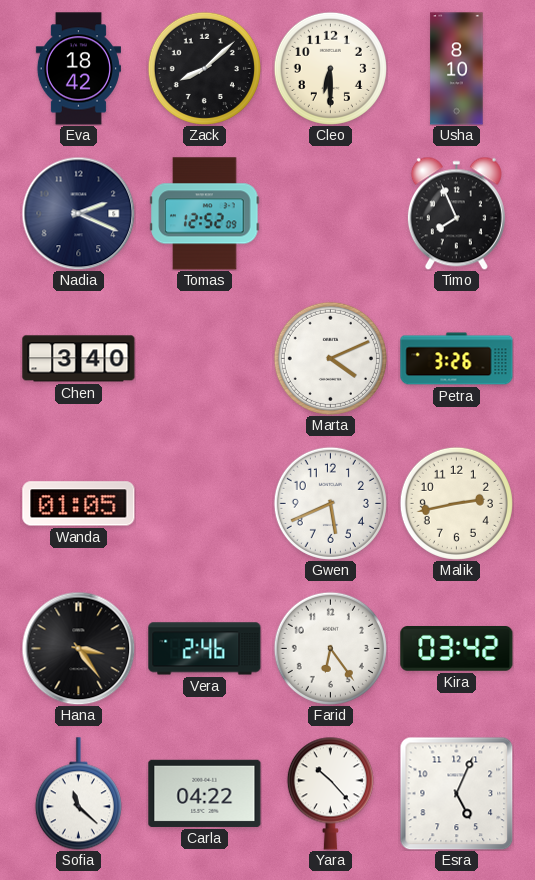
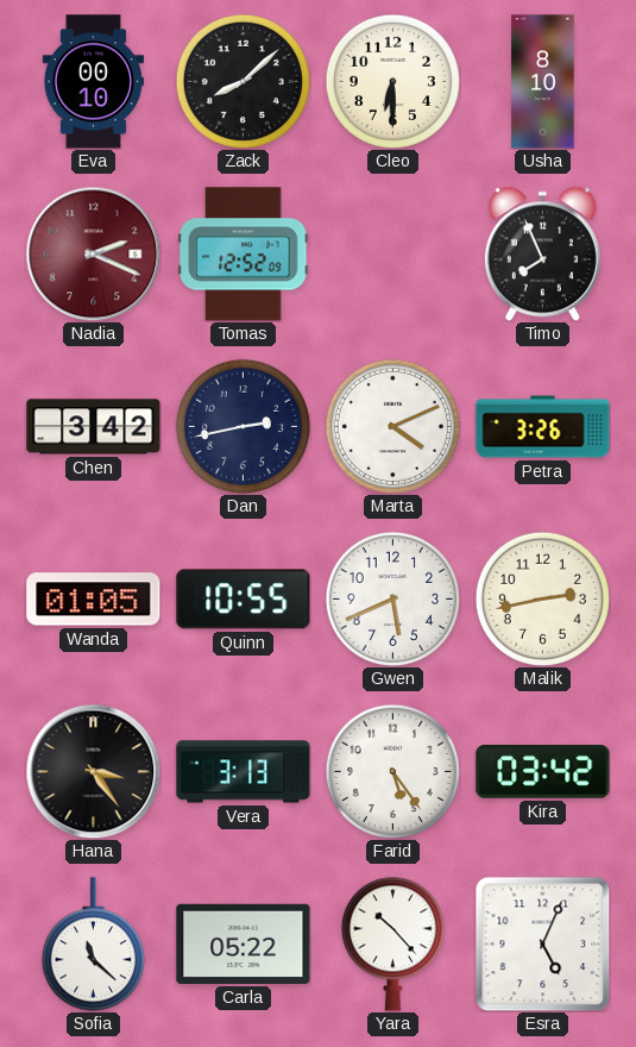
Eva: 18:42 -> 00:10 (93, 82)
Nadia dial: navy -> burgundy (93, 253)
Chen: 3:40 -> 3:42 (94, 427)
Dan: none -> 2:43 (243, 426)
Quinn: none -> 10:55 (244, 600)
Vera: 2:46 -> 3:13 (244, 772)
Farid: 6:24 -> 5:24 (392, 771)
Carla: 04:22 -> 05:22 (244, 943)
